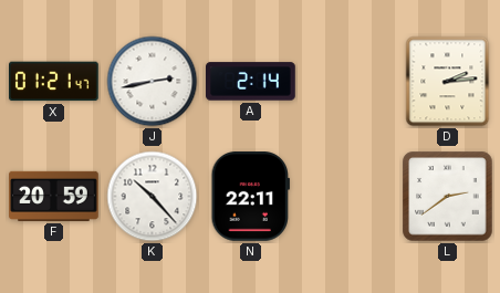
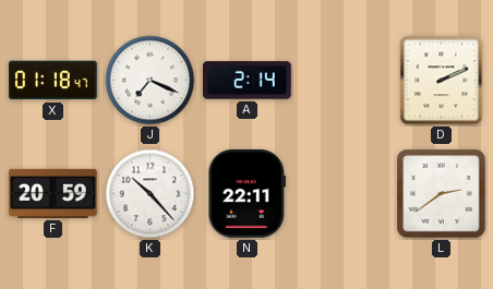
X: 01:21 -> 01:18 (53, 81)
J: 2:43 -> 7:19 (151, 81)
D: 2:14 -> 2:11 (442, 81)
